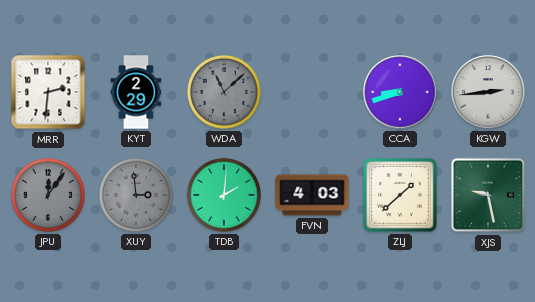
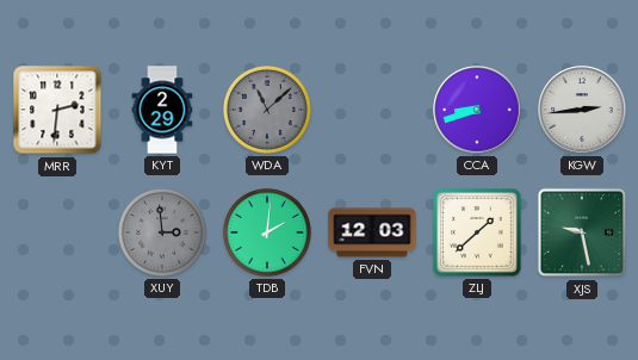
JPU: 12:06 -> none (48, 195)
FVN: 4:03 -> 12:03 (372, 232)
